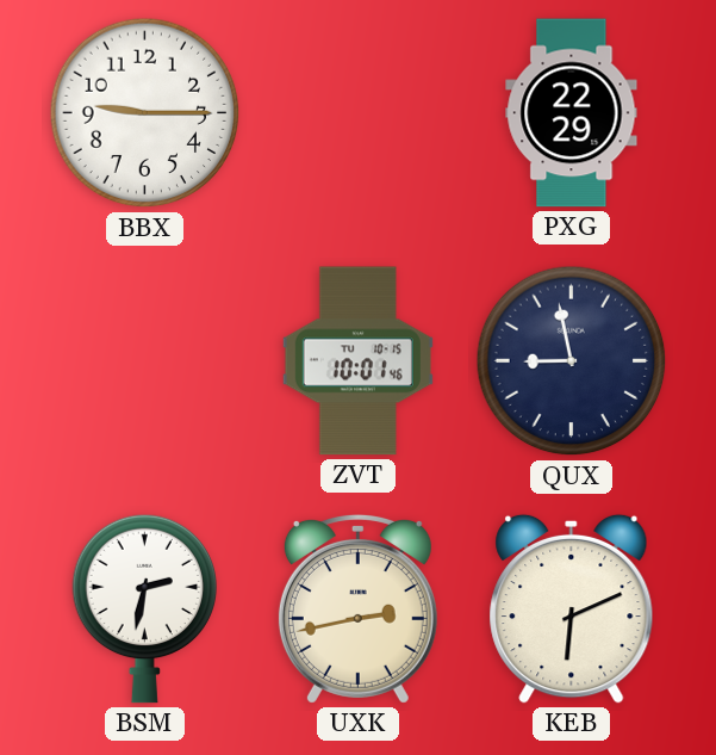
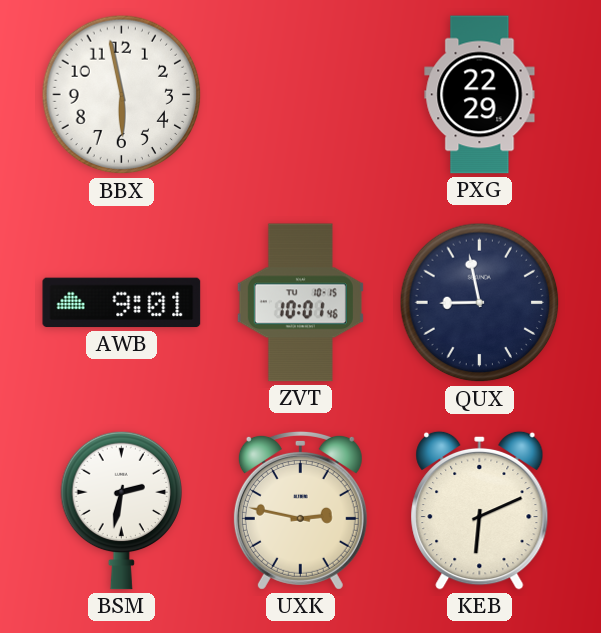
BBX: 9:15 -> 5:58 (122, 95)
AWB: none -> 9:01 (122, 303)
UXK: 2:43 -> 2:47 (300, 510)
